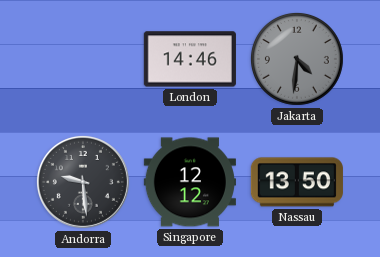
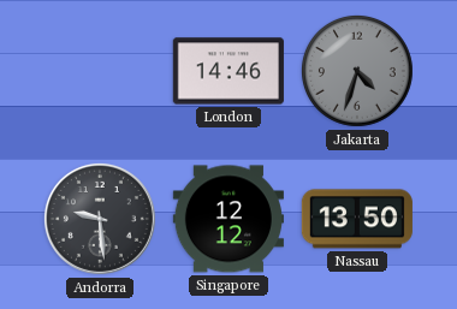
Jakarta: 4:31 -> 4:33 (357, 71)
